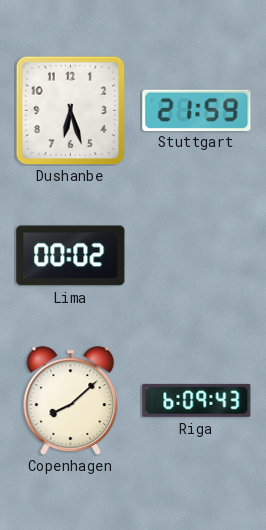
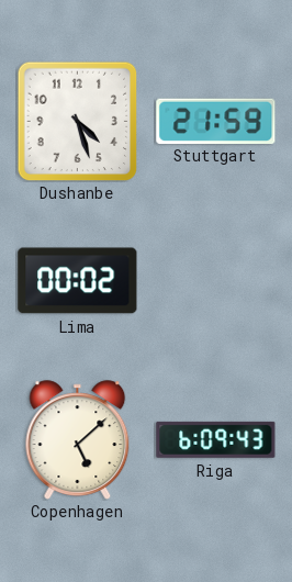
Dushanbe: 6:27 -> 4:27 (77, 121)
Copenhagen: 8:08 -> 5:08 (78, 440)
